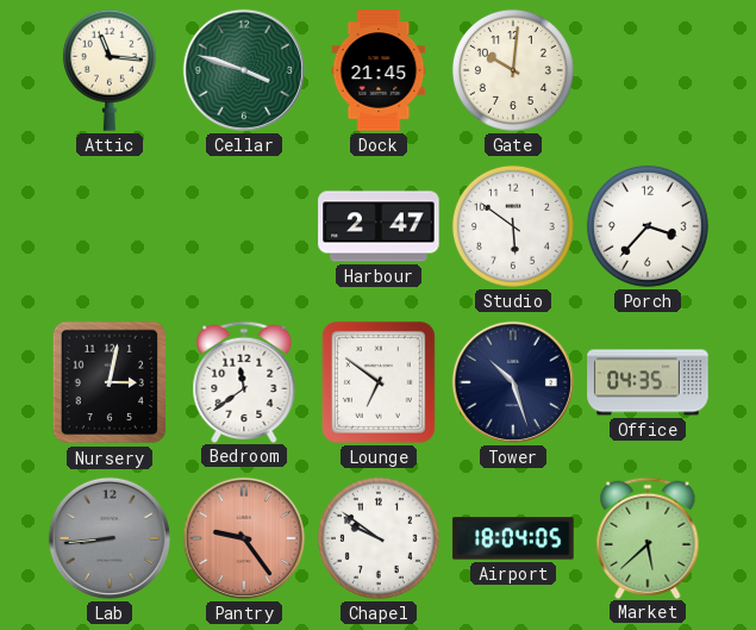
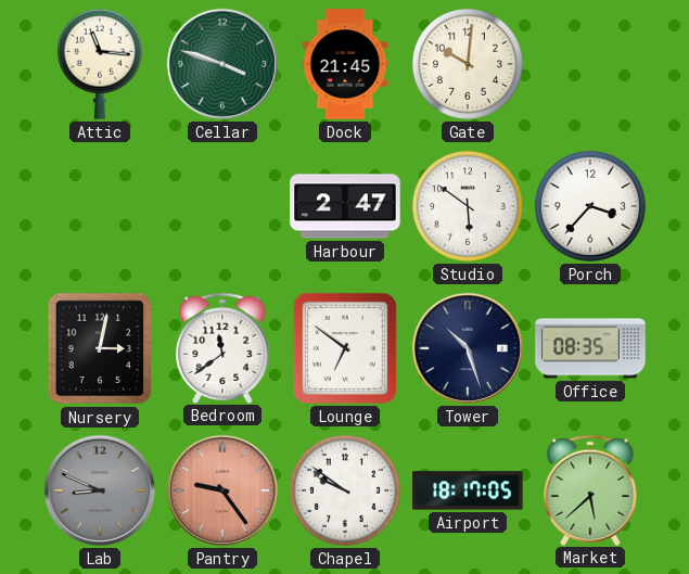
Office: 04:35 -> 08:35 (590, 348)
Lab: 8:44 -> 8:49 (100, 490)
Airport: 18:04 -> 18:17 (468, 490)
